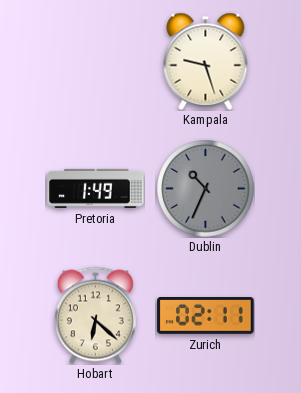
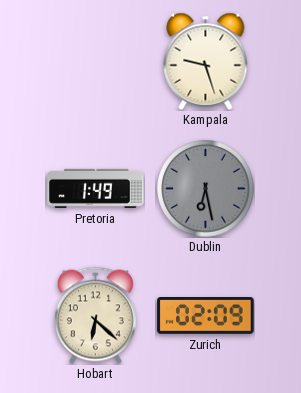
Dublin: 10:34 -> 6:28 (206, 189)
Zurich: 02:11 -> 02:09 (206, 316)
